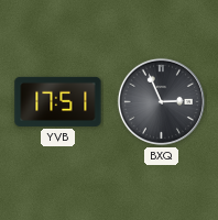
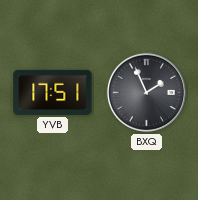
BXQ: 2:56 -> 1:56 (146, 92)
